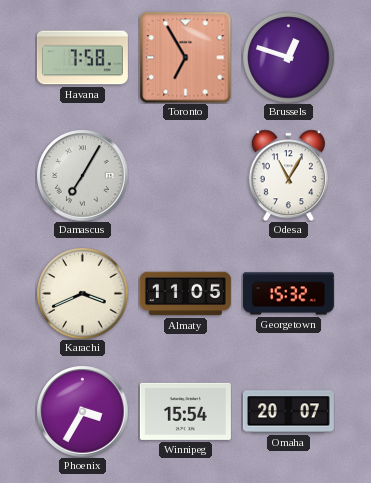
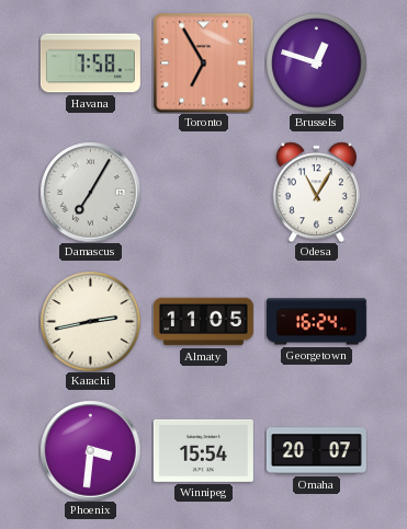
Karachi: 3:41 -> 2:43 (90, 321)
Georgetown: 15:32 -> 16:24 (316, 322)
Phoenix: 3:35 -> 3:31 (90, 450)
